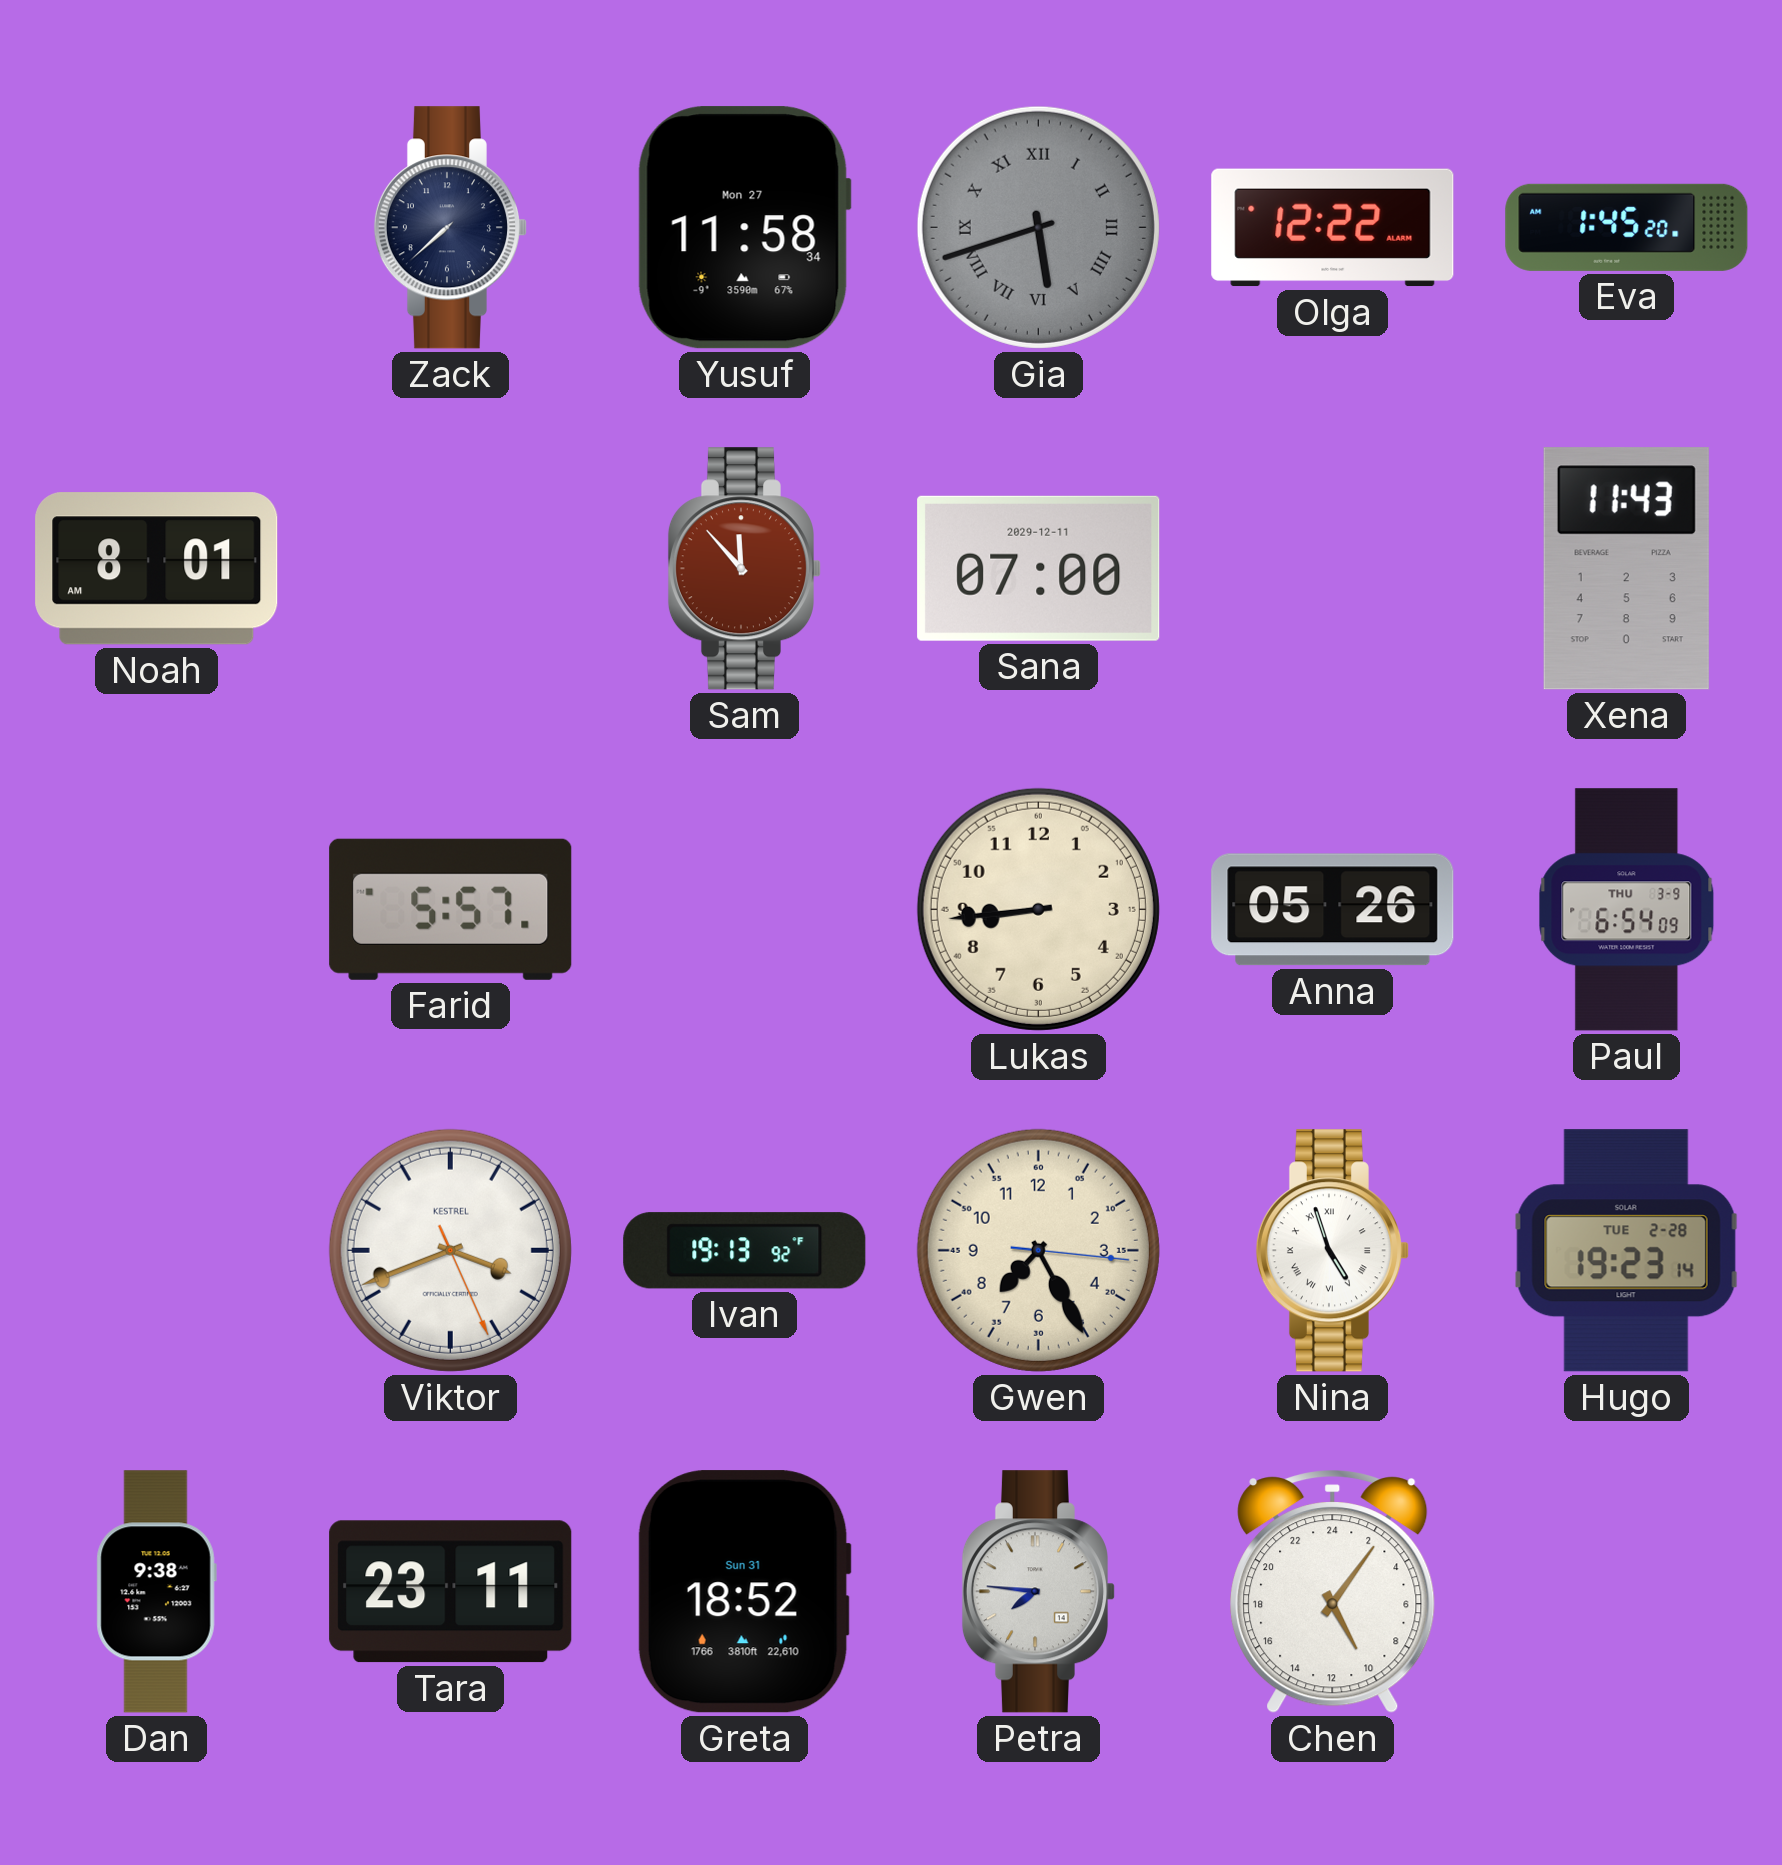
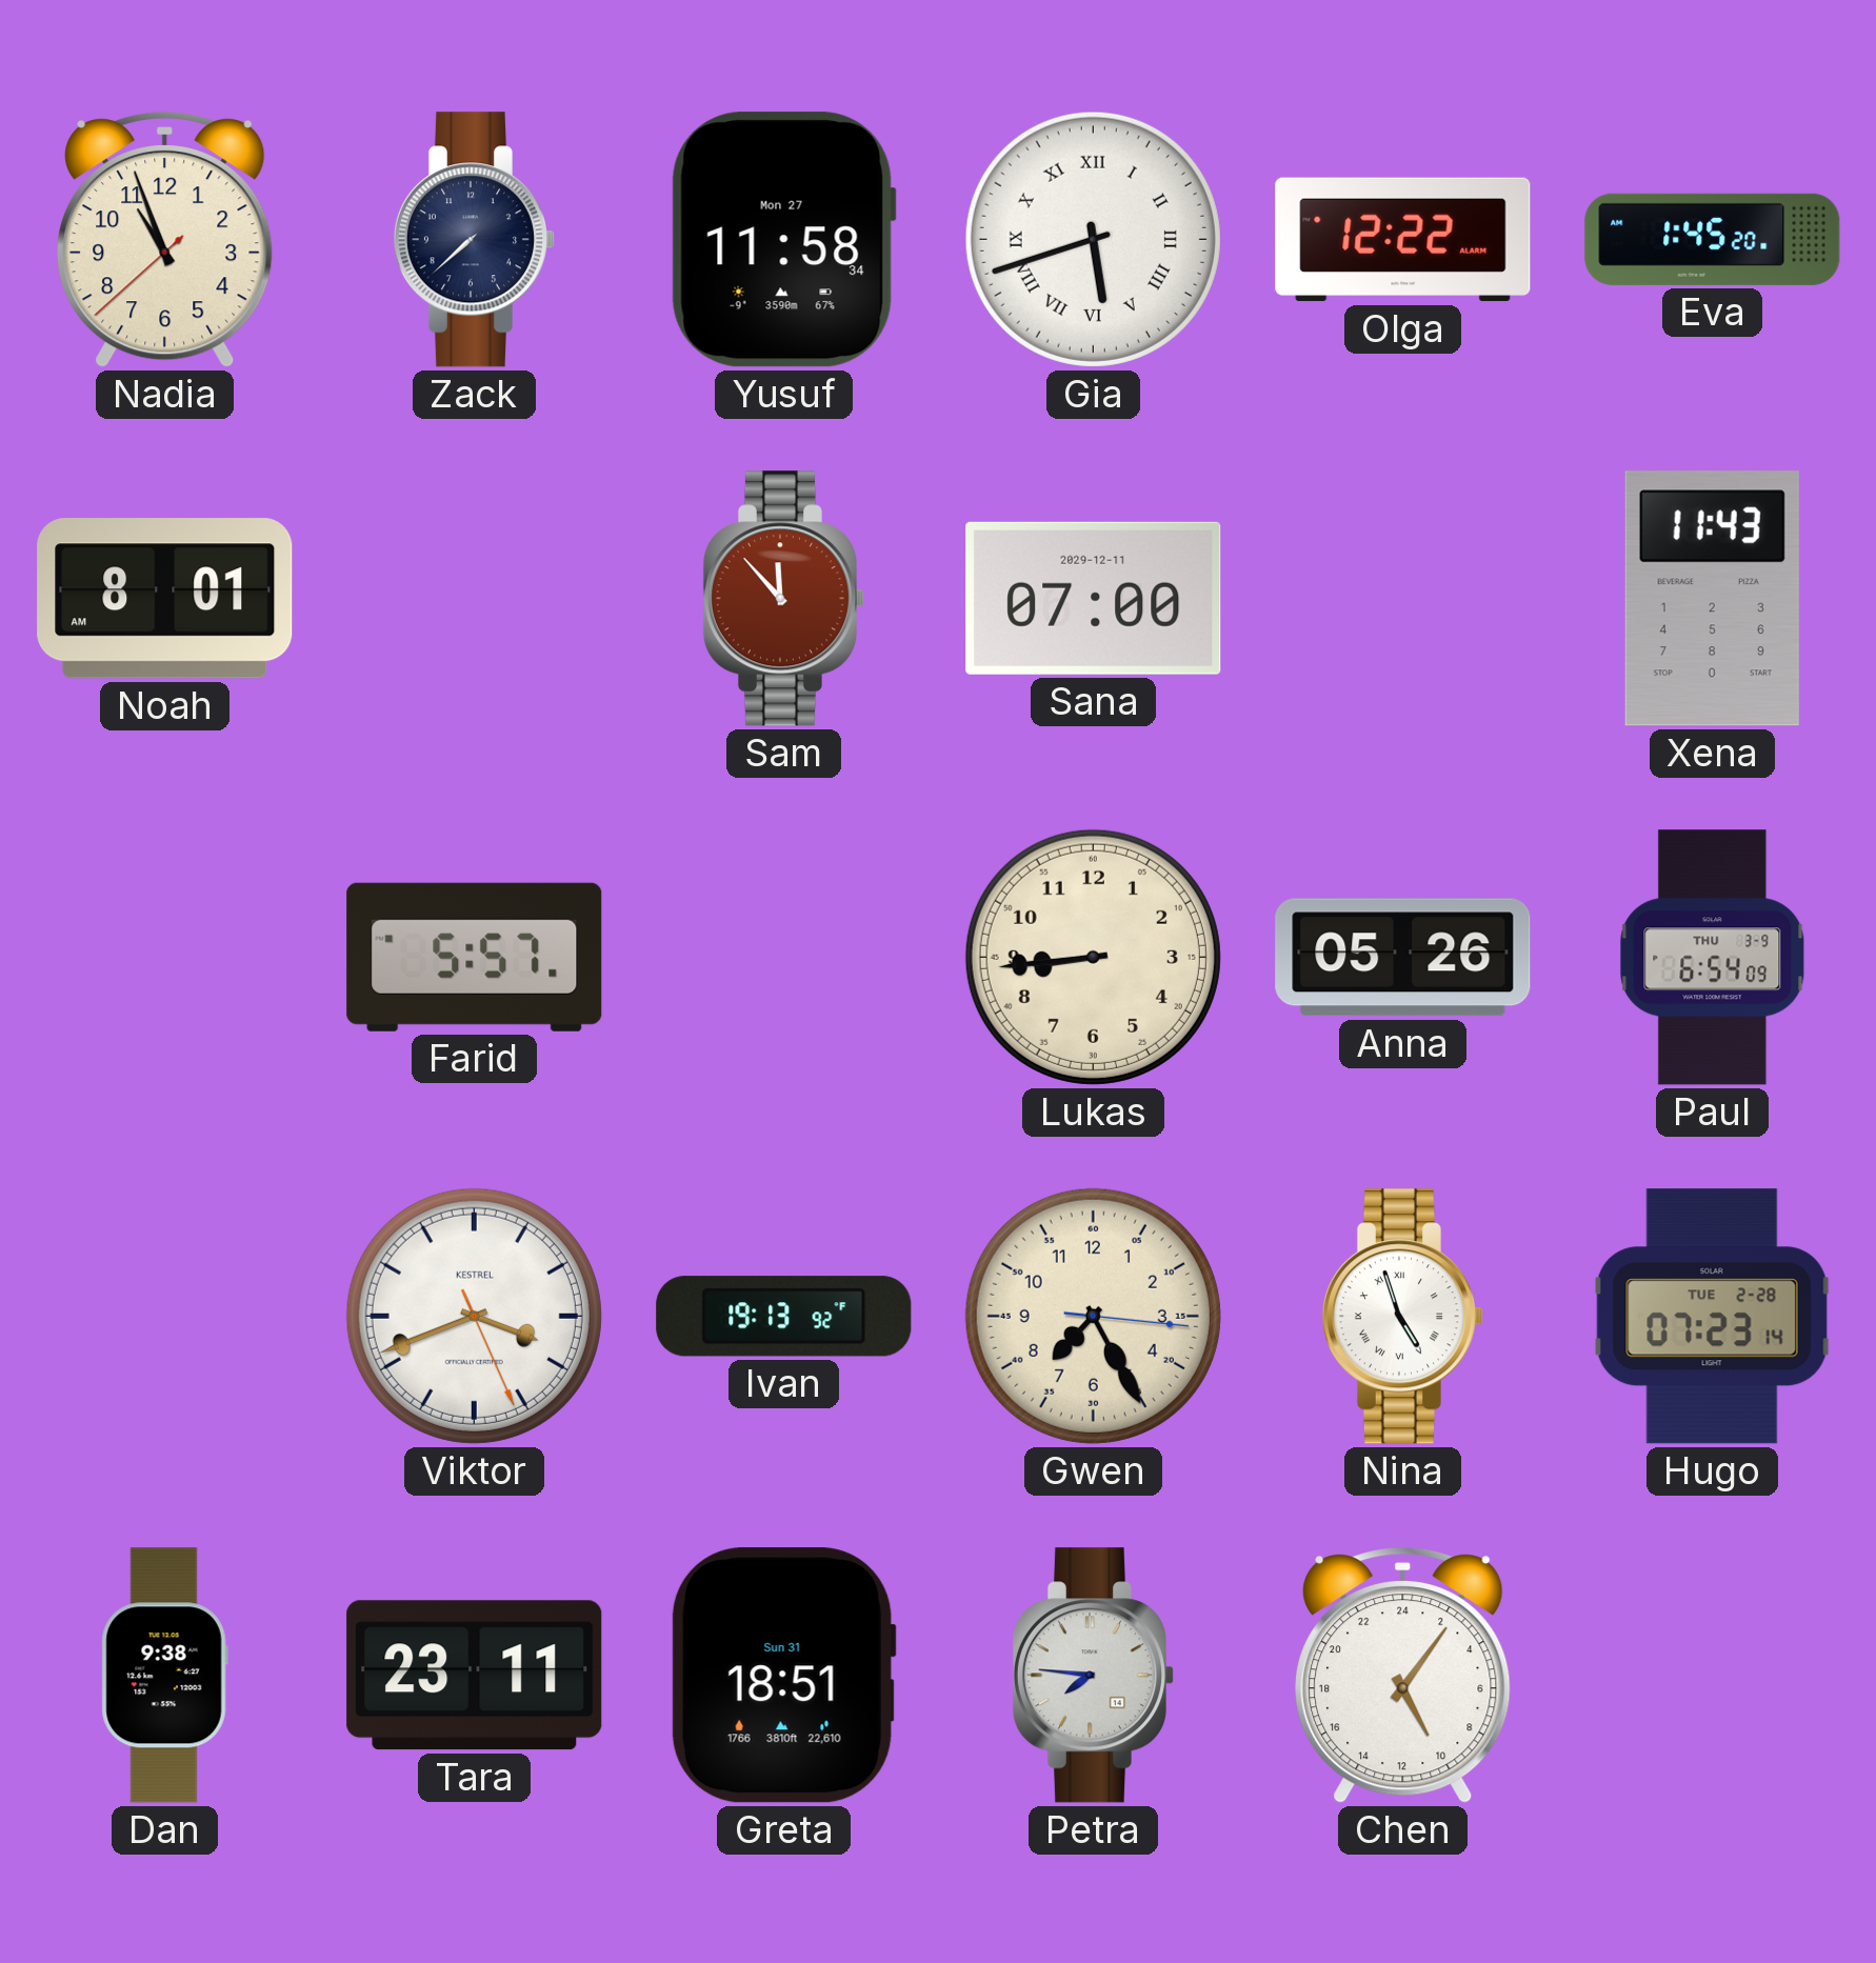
Nadia: none -> 10:56 (165, 240)
Gia dial: grey -> white (1093, 239)
Hugo: 19:23 -> 07:23 (1712, 1317)
Greta: 18:52 -> 18:51 (783, 1676)
